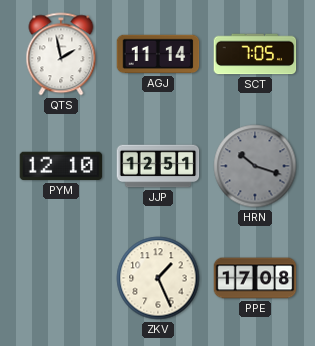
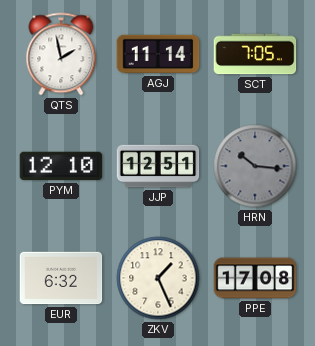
HRN: 10:18 -> 10:16 (255, 166)
EUR: none -> 6:32 (61, 278)
